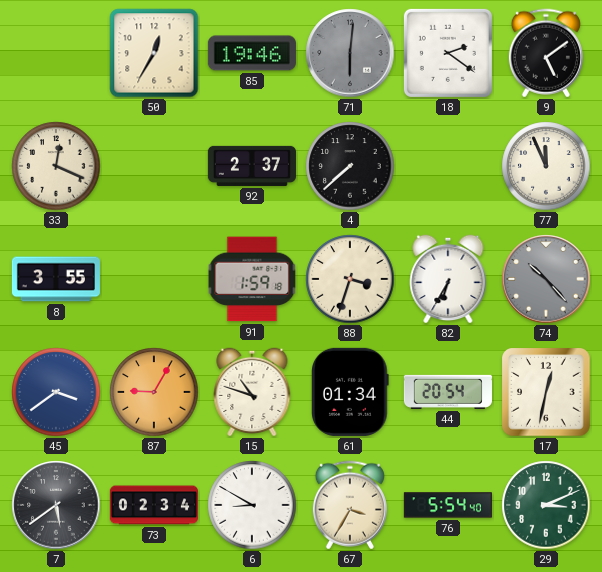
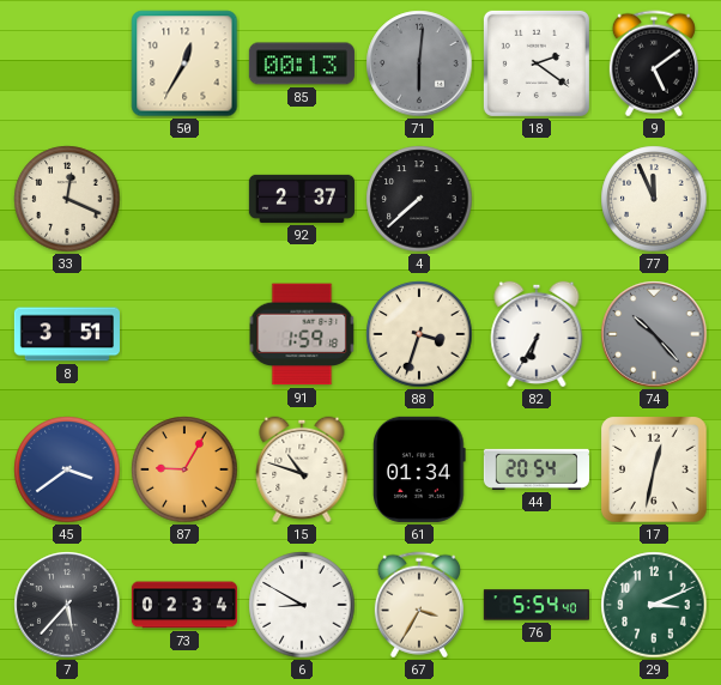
85: 19:46 -> 00:13 (302, 63)
8: 3:55 -> 3:51 (67, 334)
7: 5:39 -> 5:37 (67, 605)
